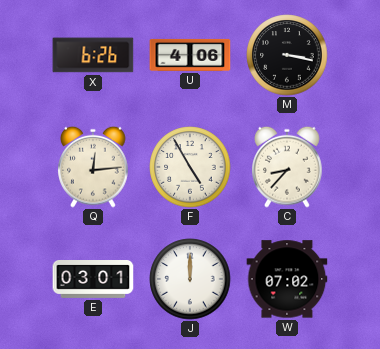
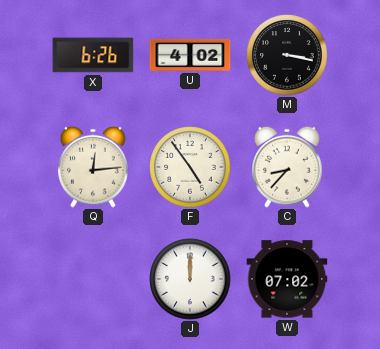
U: 4:06 -> 4:02 (190, 55)
F: 4:55 -> 4:54 (190, 167)
E: 03:01 -> none (93, 280)
